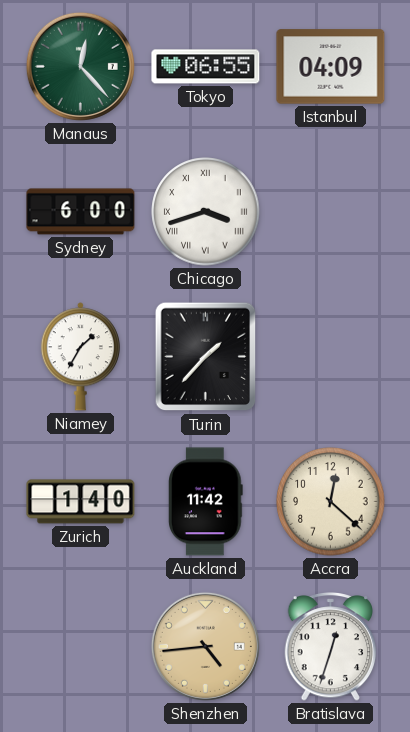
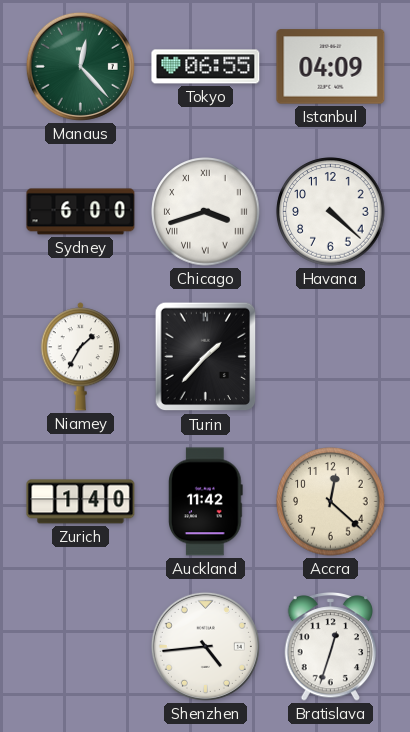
Havana: none -> 4:22 (331, 212)
Shenzhen dial: champagne -> white (205, 646)
